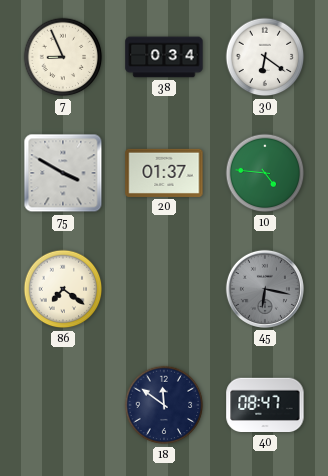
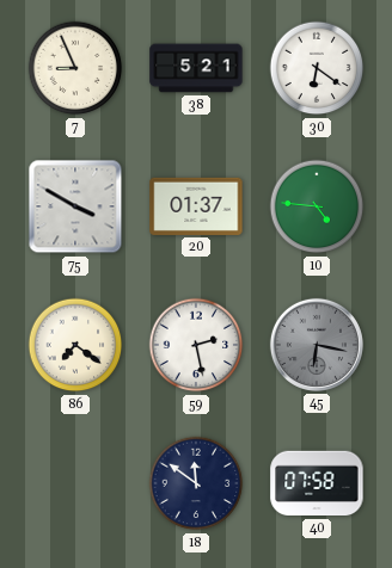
38: 0:34 -> 5:21 (196, 68)
59: none -> 2:28 (196, 345)
40: 08:47 -> 07:58 (317, 483)
